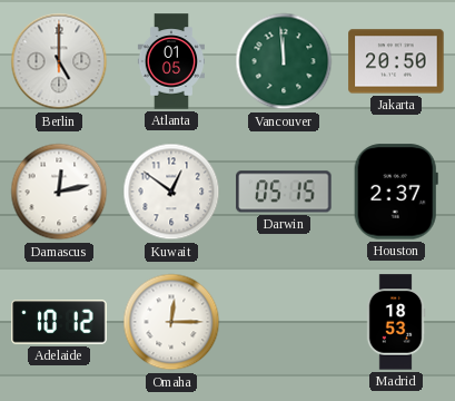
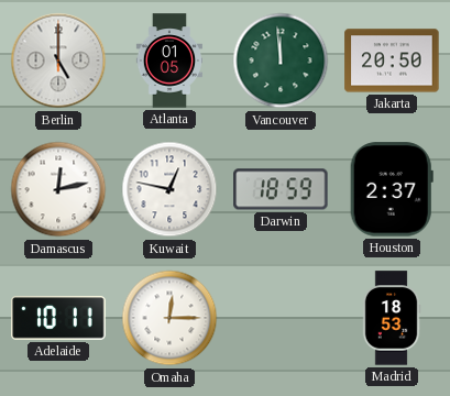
Kuwait: 12:51 -> 12:47 (169, 189)
Darwin: 05:15 -> 18:59 (281, 189)
Adelaide: 10:12 -> 10:11 (58, 318)
